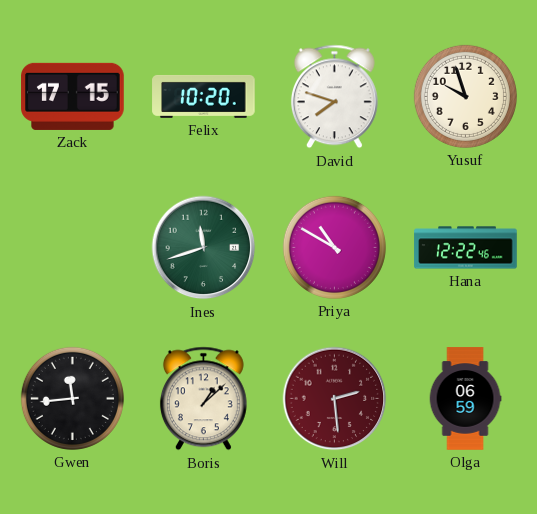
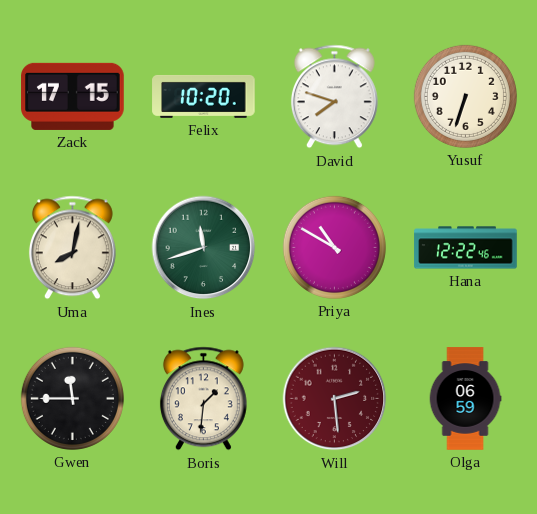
Yusuf: 9:57 -> 6:33 (465, 96)
Uma: none -> 8:02 (72, 248)
Gwen: 11:44 -> 11:45 (72, 398)
Boris: 1:08 -> 1:31 (203, 399)
